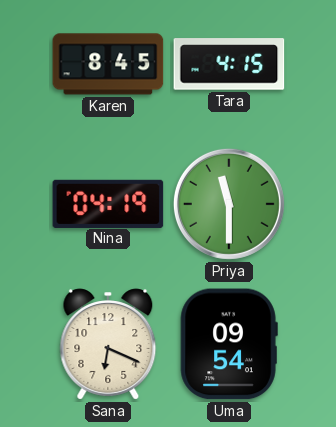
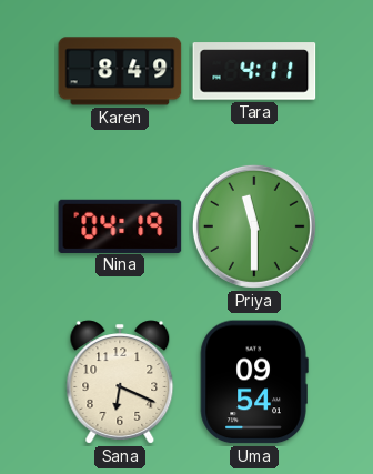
Karen: 8:45 -> 8:49 (120, 71)
Tara: 4:15 -> 4:11 (254, 71)
